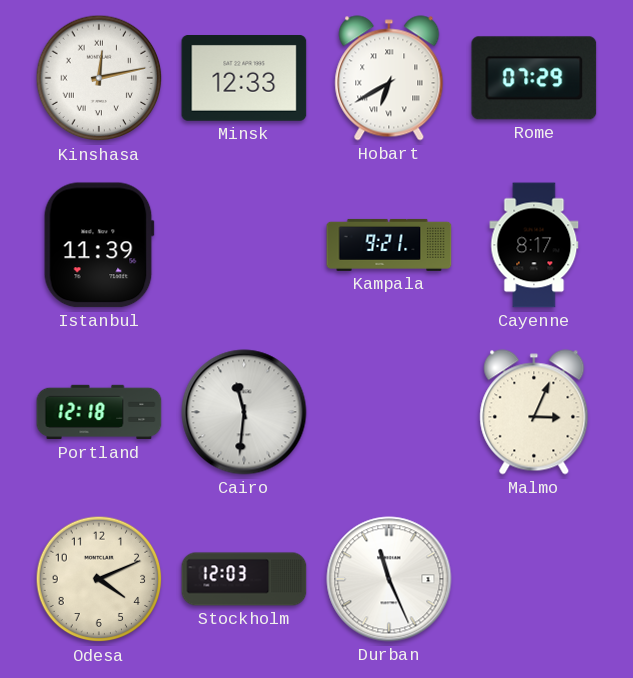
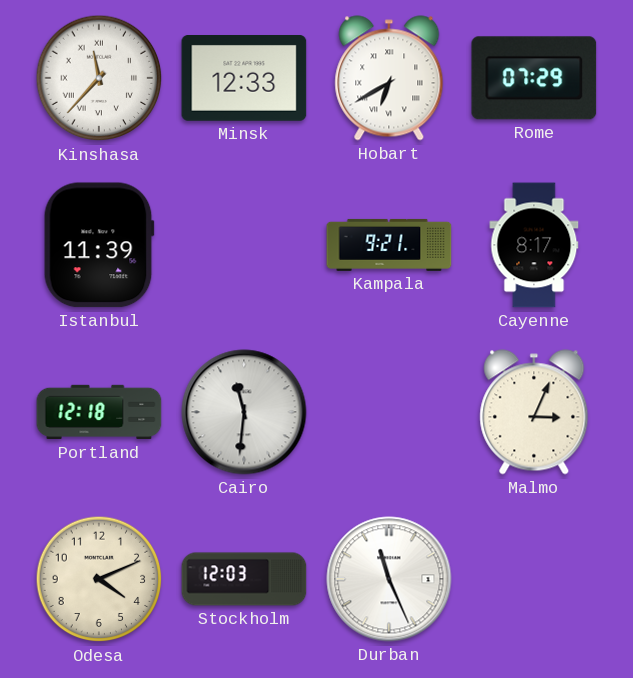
Kinshasa: 12:13 -> 11:37 (99, 78)
